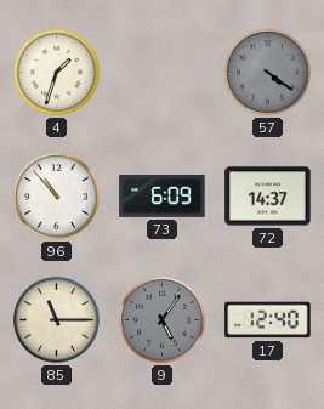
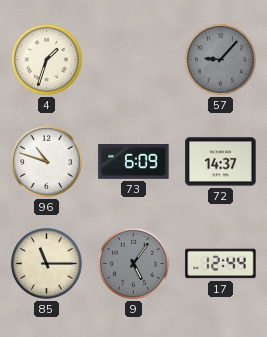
57: 4:21 -> 9:07 (220, 59)
96: 10:53 -> 10:48 (46, 161)
17: 12:40 -> 12:44 (221, 264)
